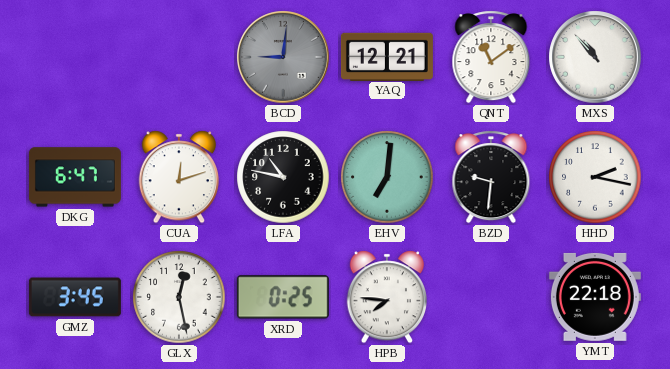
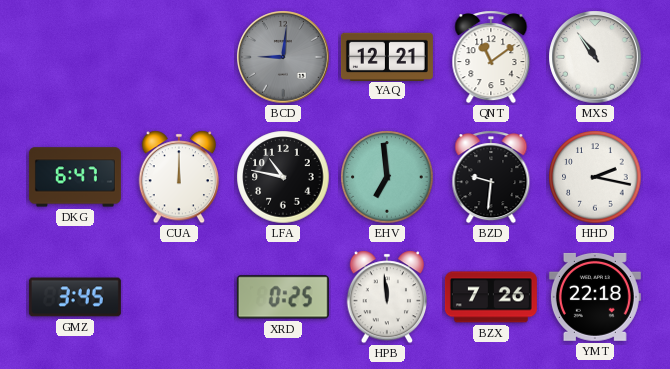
MXS: 10:53 -> 10:54 (595, 57)
CUA: 12:12 -> 12:00 (178, 177)
EHV: 7:01 -> 6:59 (387, 177)
GLX: 12:28 -> none (179, 297)
HPB: 7:46 -> 11:59 (386, 297)
BZX: none -> 7:26 (491, 297)
